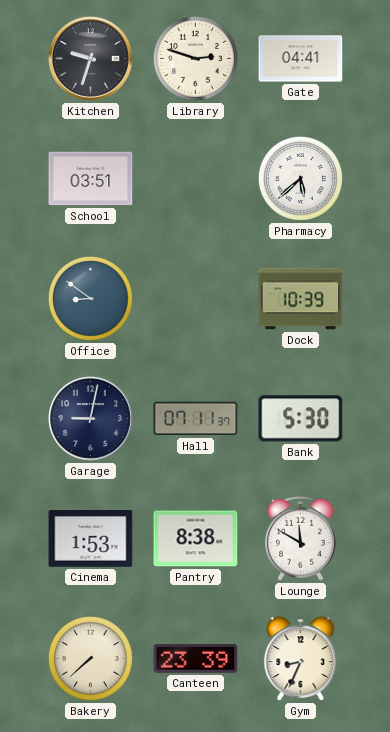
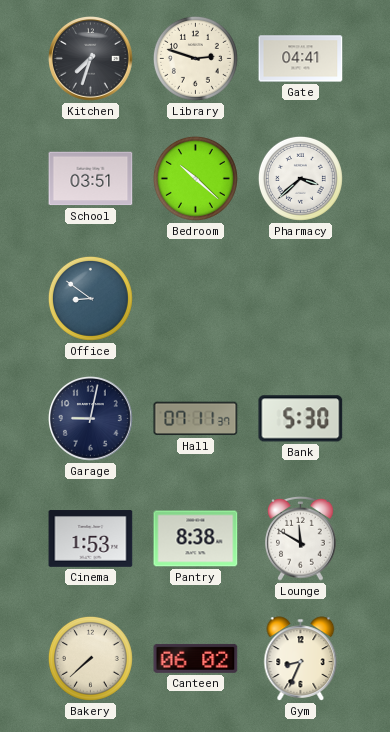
Kitchen: 9:33 -> 7:33 (91, 59)
Bedroom: none -> 10:22 (195, 178)
Pharmacy: 5:38 -> 3:38 (300, 178)
Dock: 10:39 -> none (301, 299)
Canteen: 23:39 -> 06:02 (196, 658)
